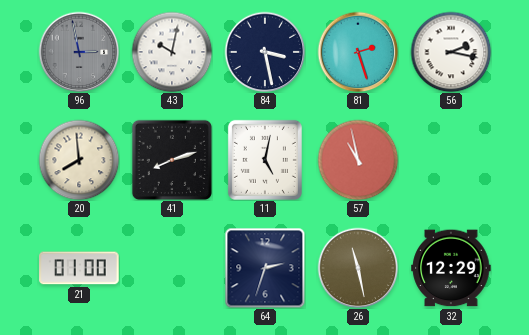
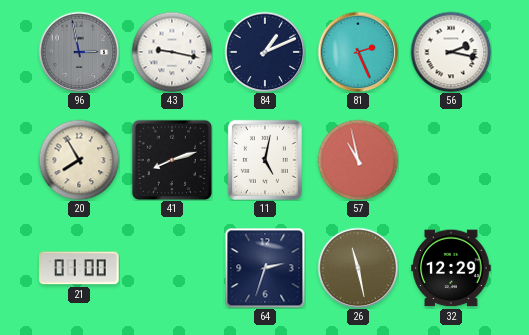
43: 10:02 -> 9:17 (172, 52)
84: 3:28 -> 1:11 (265, 52)
81: 2:27 -> 2:26 (358, 52)
20: 7:59 -> 7:55 (79, 160)
